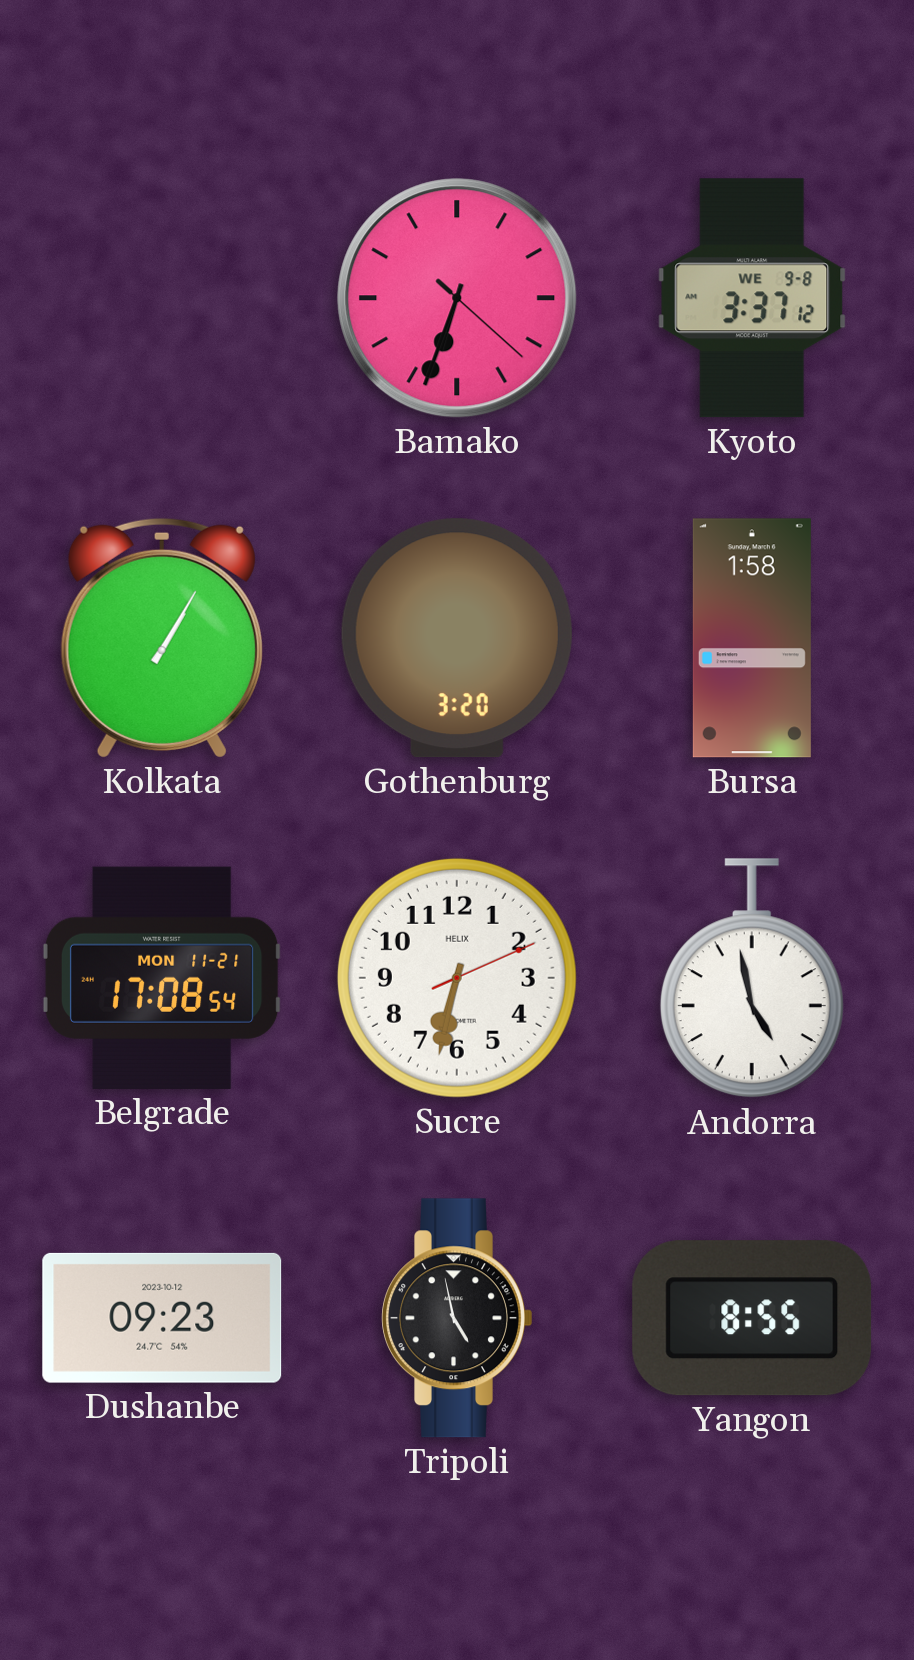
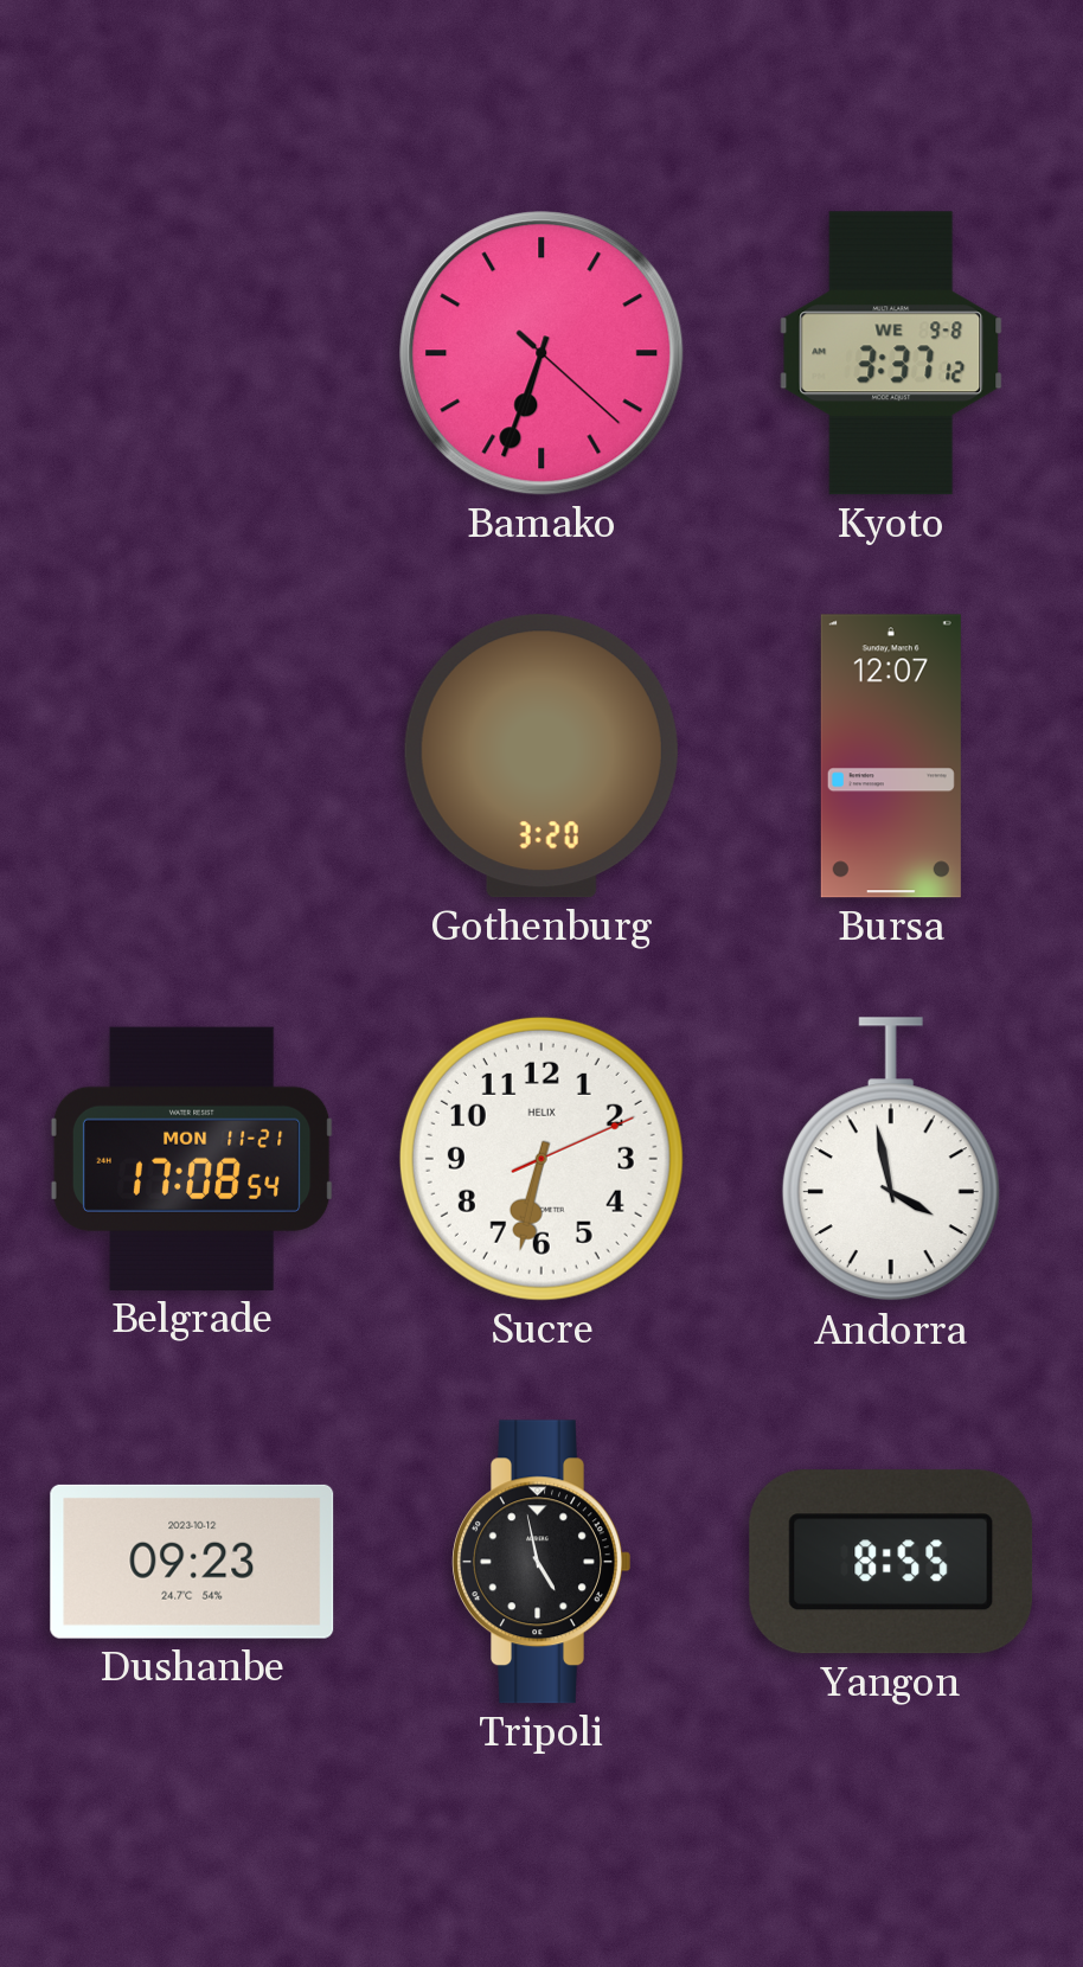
Kolkata: 1:05 -> none (162, 638)
Bursa: 1:58 -> 12:07 (891, 756)
Andorra: 4:58 -> 3:58 (891, 1160)
